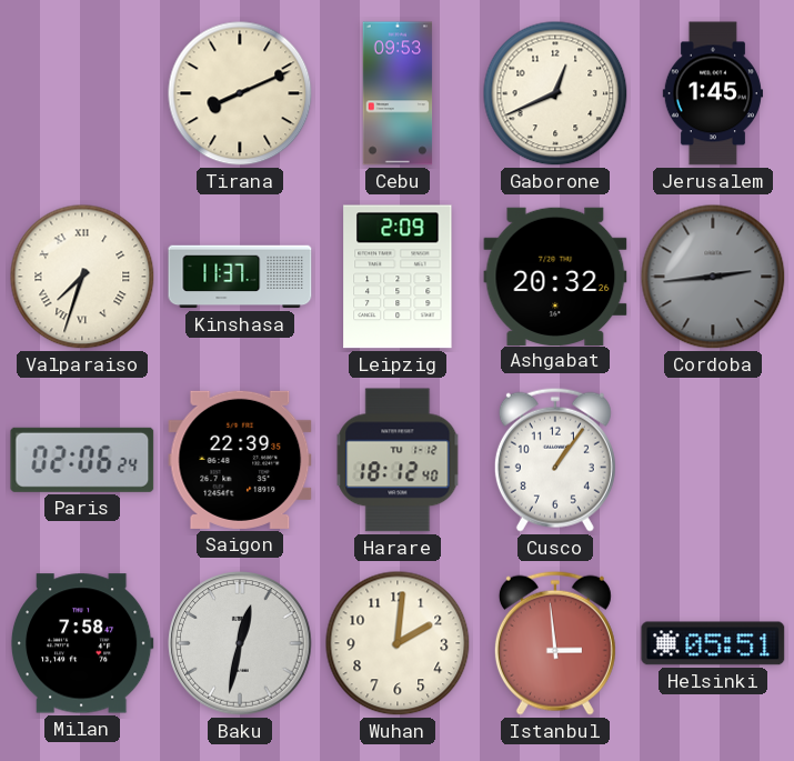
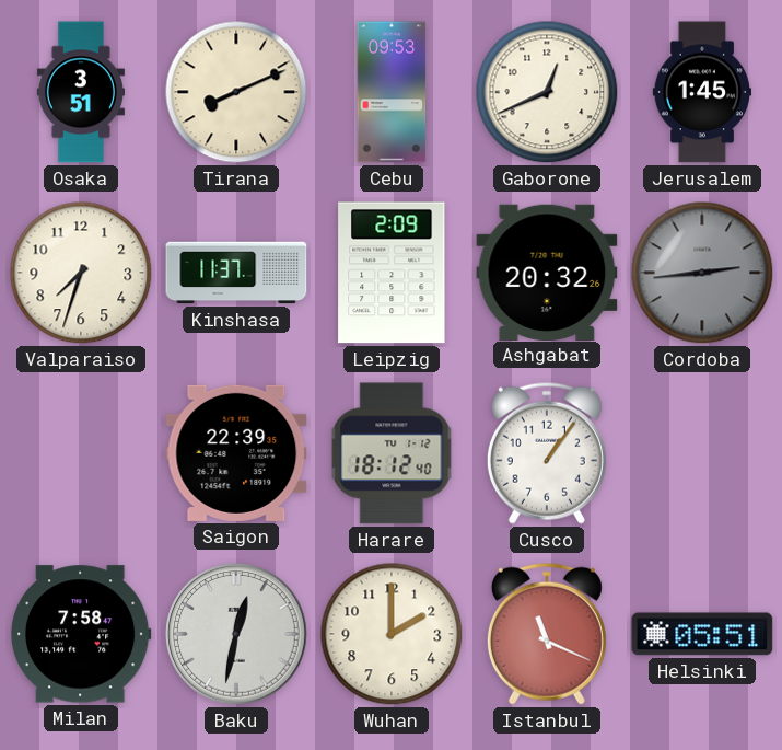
Osaka: none -> 3:51 (81, 92)
Valparaiso numerals: Roman -> Arabic (81, 273)
Paris: 02:06 -> none (82, 460)
Wuhan: 2:01 -> 2:00 (392, 634)
Istanbul: 2:59 -> 11:19 (547, 634)
